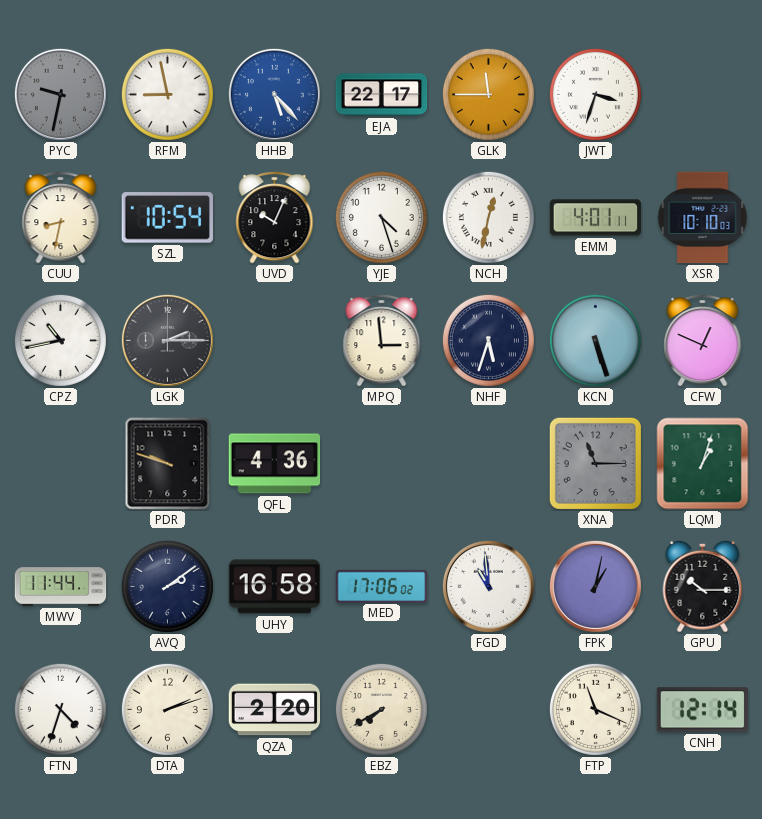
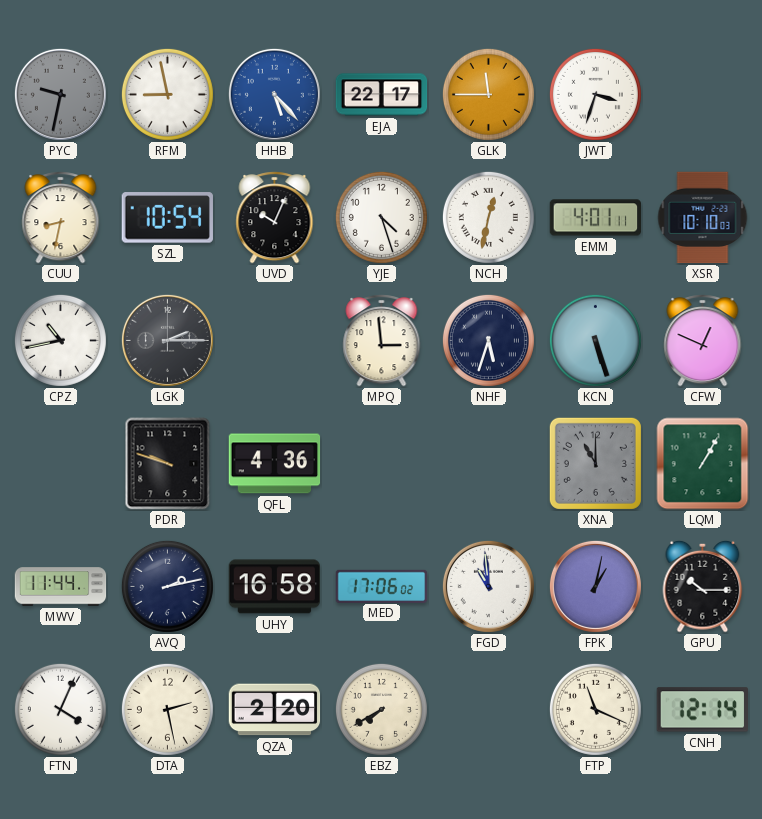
XNA: 11:15 -> 11:00 (595, 463)
LQM: 1:03 -> 1:05 (703, 464)
AVQ: 2:09 -> 2:13 (167, 586)
FTN: 4:33 -> 4:04 (60, 709)
DTA: 2:12 -> 2:28 (167, 709)
